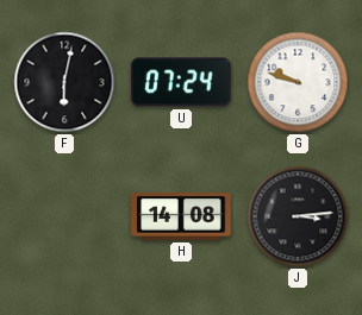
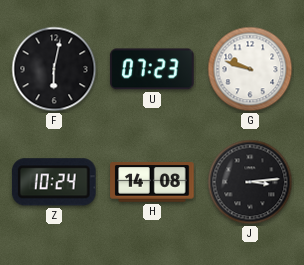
U: 07:24 -> 07:23 (153, 69)
Z: none -> 10:24 (54, 182)
